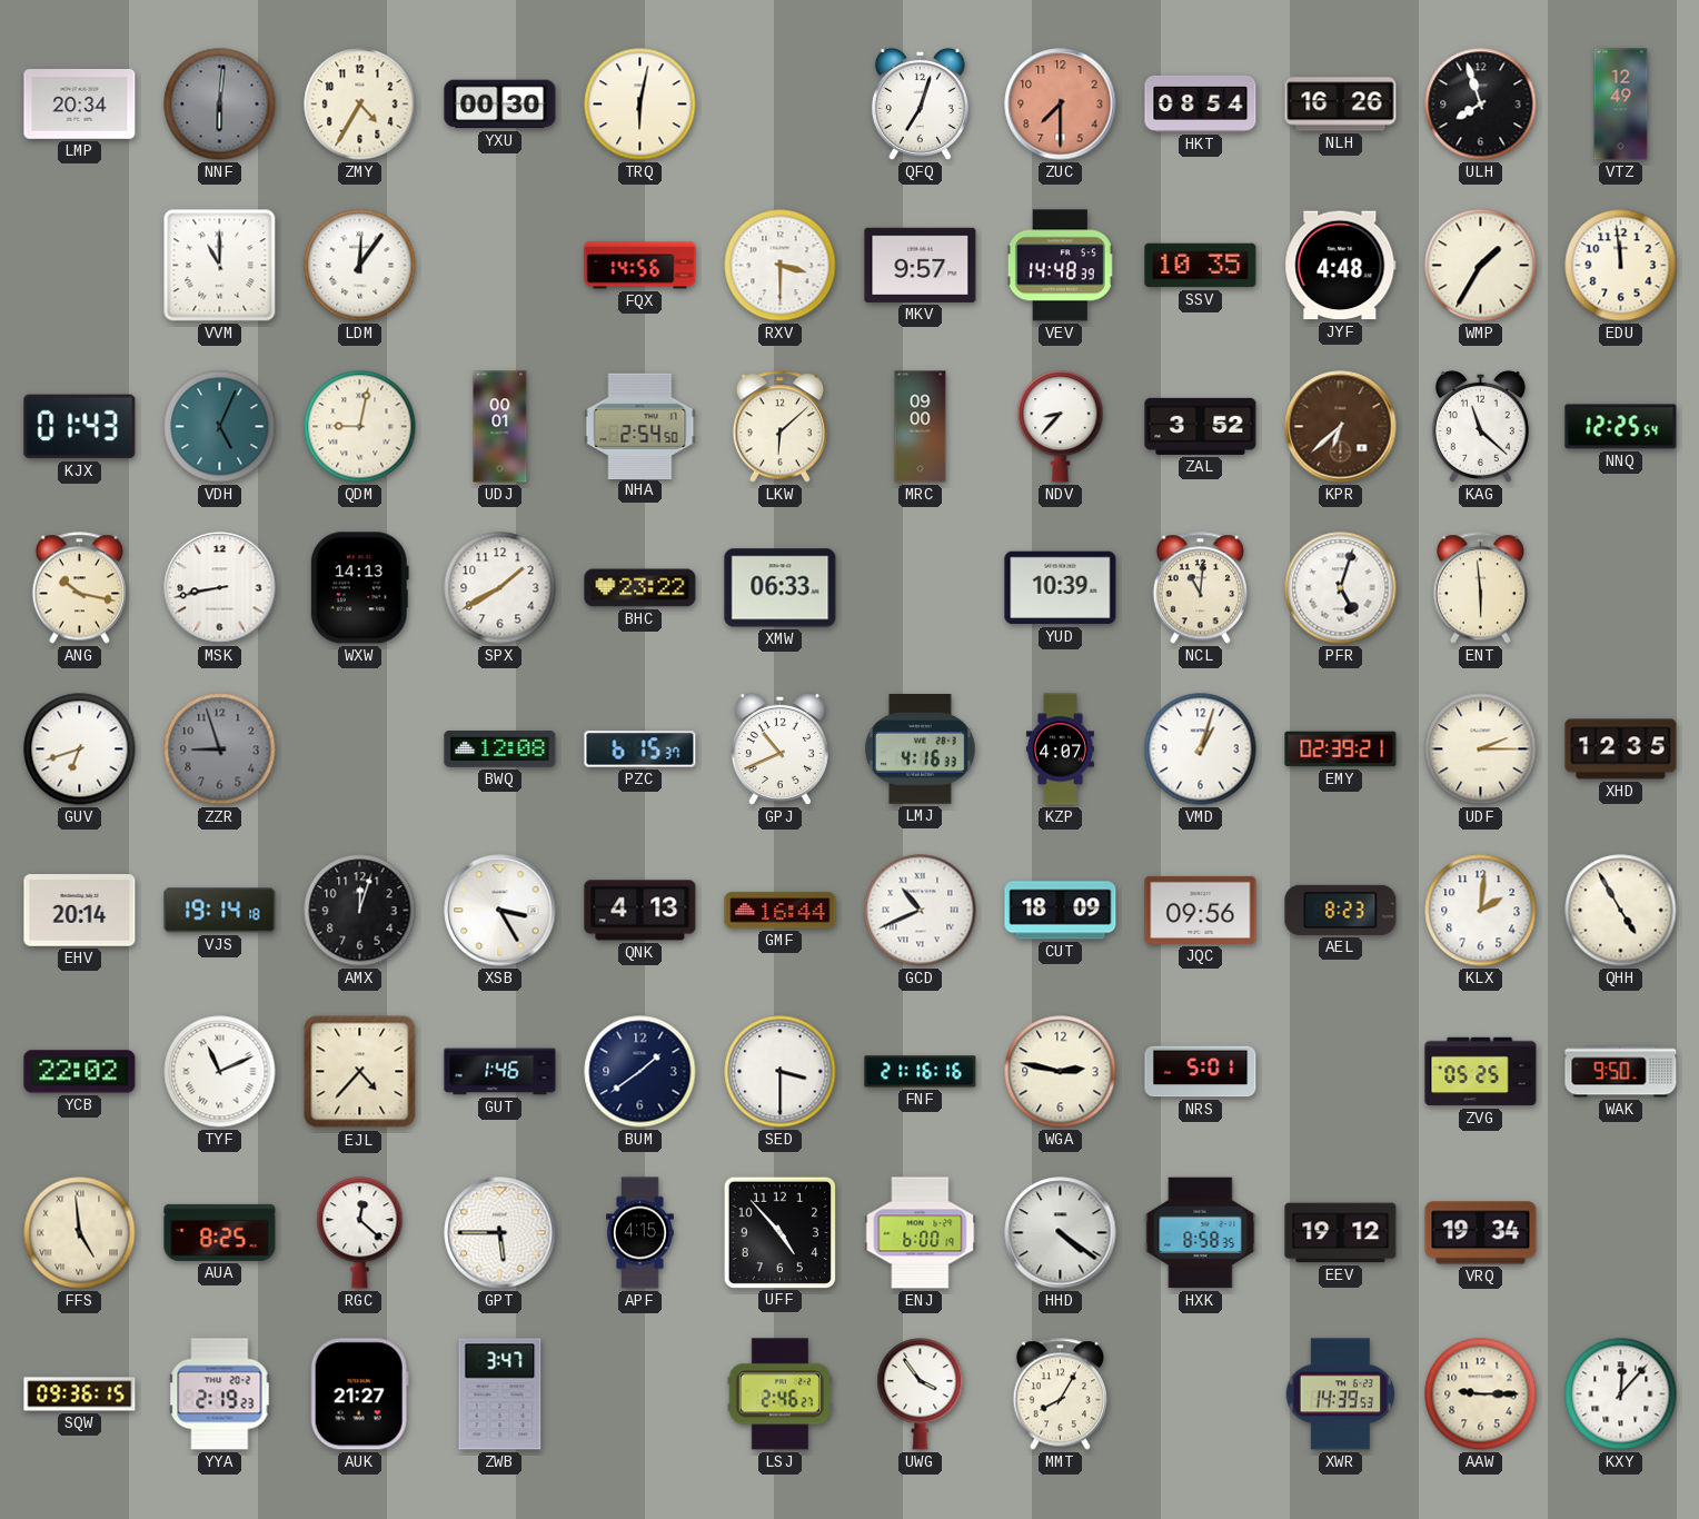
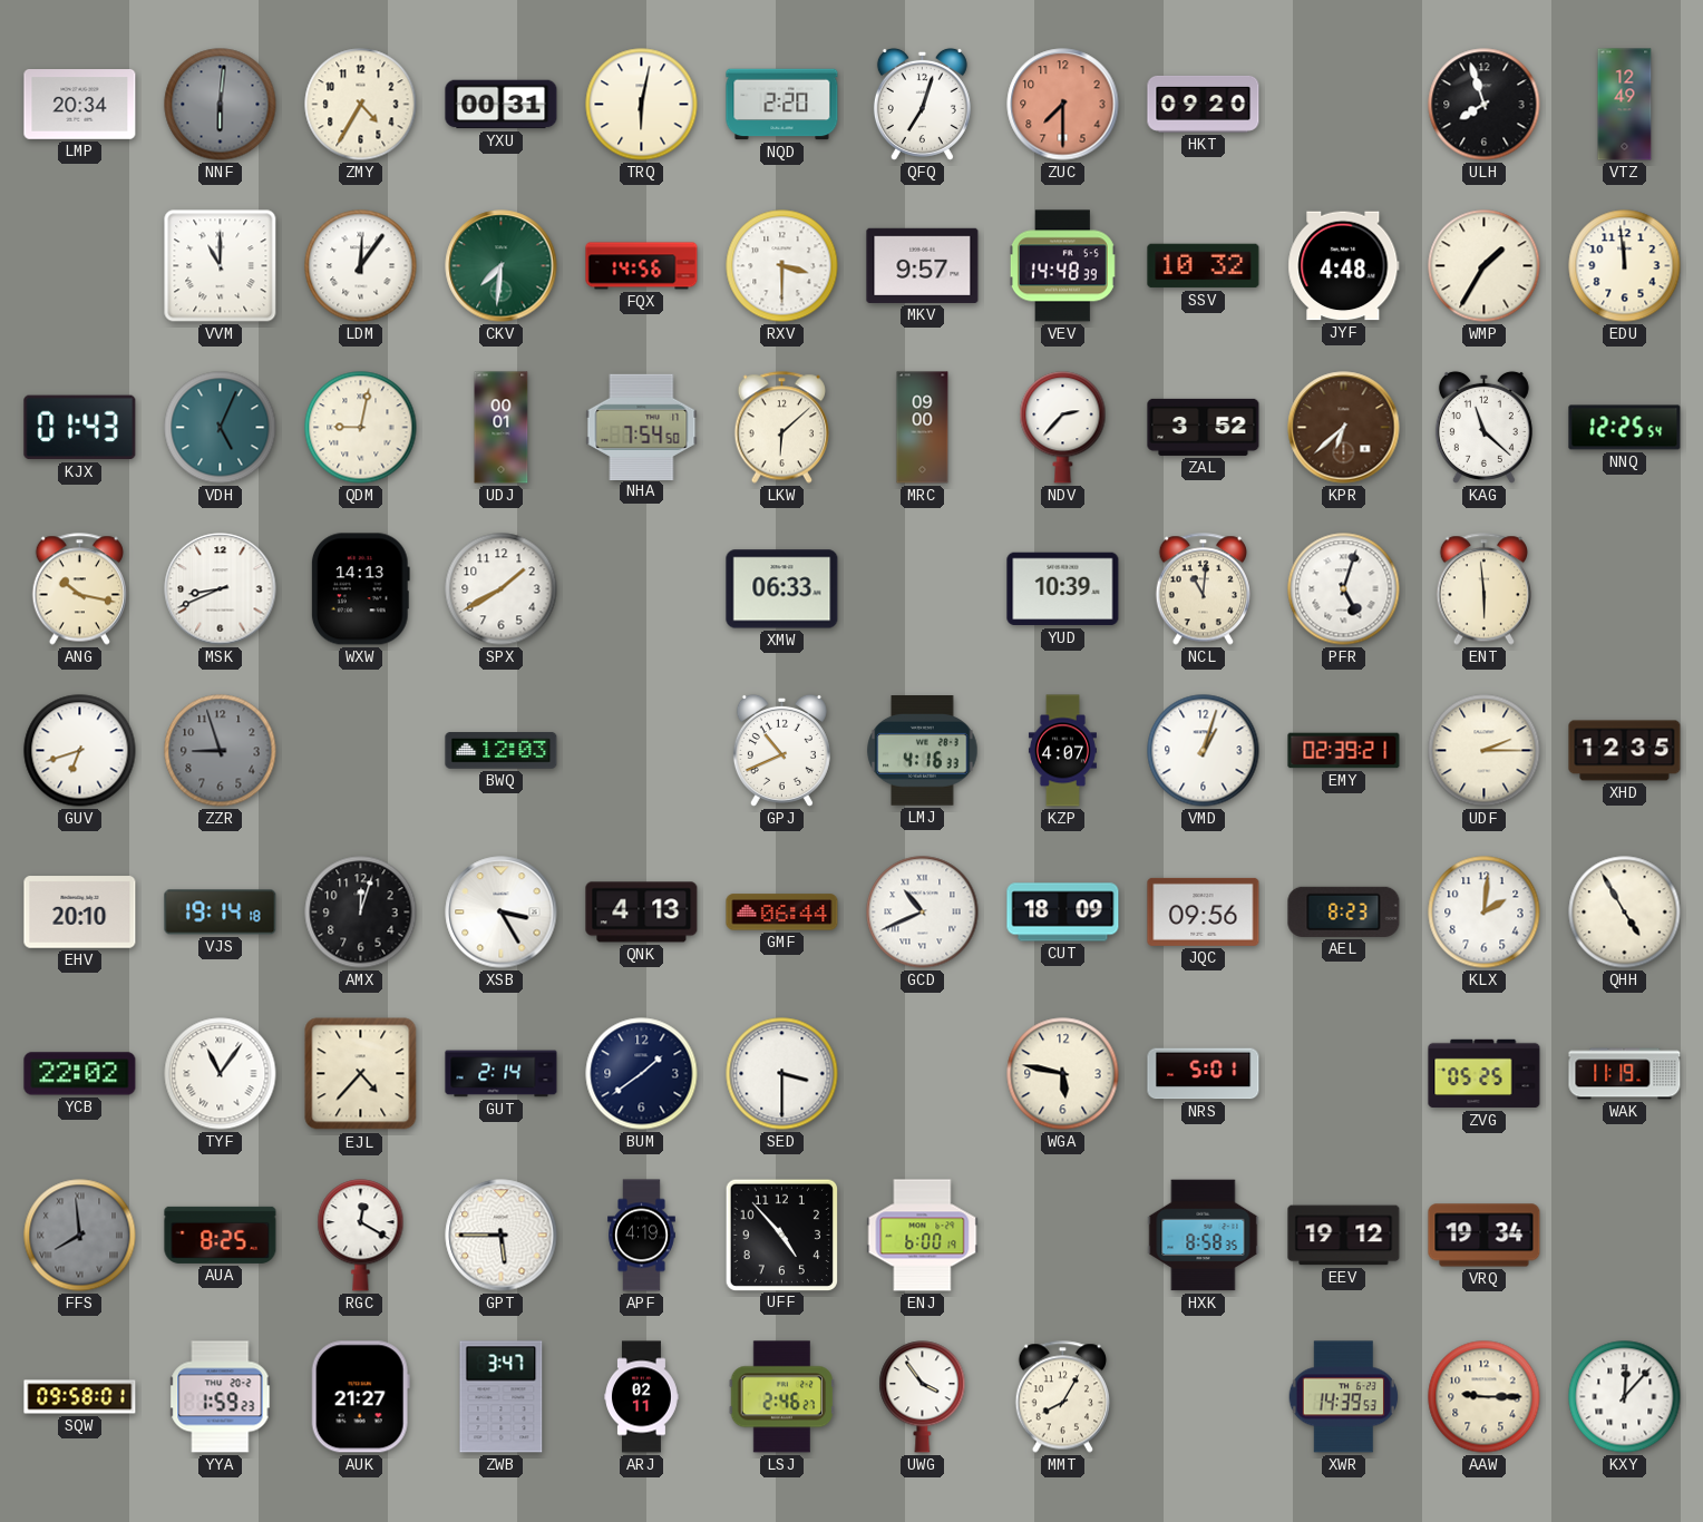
YXU: 00:30 -> 00:31 (502, 105)
NQD: none -> 2:20 (782, 105)
HKT: 08:54 -> 09:20 (1204, 104)
NLH: 16:26 -> none (1341, 105)
CKV: none -> 7:31 (502, 266)
SSV: 10:35 -> 10:32 (1204, 266)
NHA: 2:54 -> 7:54 (642, 427)
NDV: 8:37 -> 2:37 (1063, 428)
MSK: 8:43 -> 8:41 (221, 589)
BHC: 23:22 -> none (640, 588)
BWQ: 12:08 -> 12:03 (502, 751)
PZC: 6:15 -> none (640, 749)
EHV: 20:14 -> 20:10 (80, 913)
GMF: 16:44 -> 06:44 (782, 913)
TYF: 11:11 -> 11:06 (221, 1074)
GUT: 1:46 -> 2:14 (502, 1074)
FNF: 21:16 -> none (921, 1072)
WGA: 2:47 -> 5:47 (1063, 1074)
WAK: 9:50 -> 11:19 (1625, 1074)
FFS: 4:59 -> 7:59 (80, 1236)
FFS dial: cream -> grey (80, 1236)
RGC: 12:22 -> 12:20 (361, 1236)
APF: 4:15 -> 4:19 (642, 1236)
HHD: 4:21 -> none (1061, 1233)
SQW: 09:36 -> 09:58 (80, 1397)
YYA: 2:19 -> 1:59 (221, 1397)
ARJ: none -> 02:11 (642, 1397)
